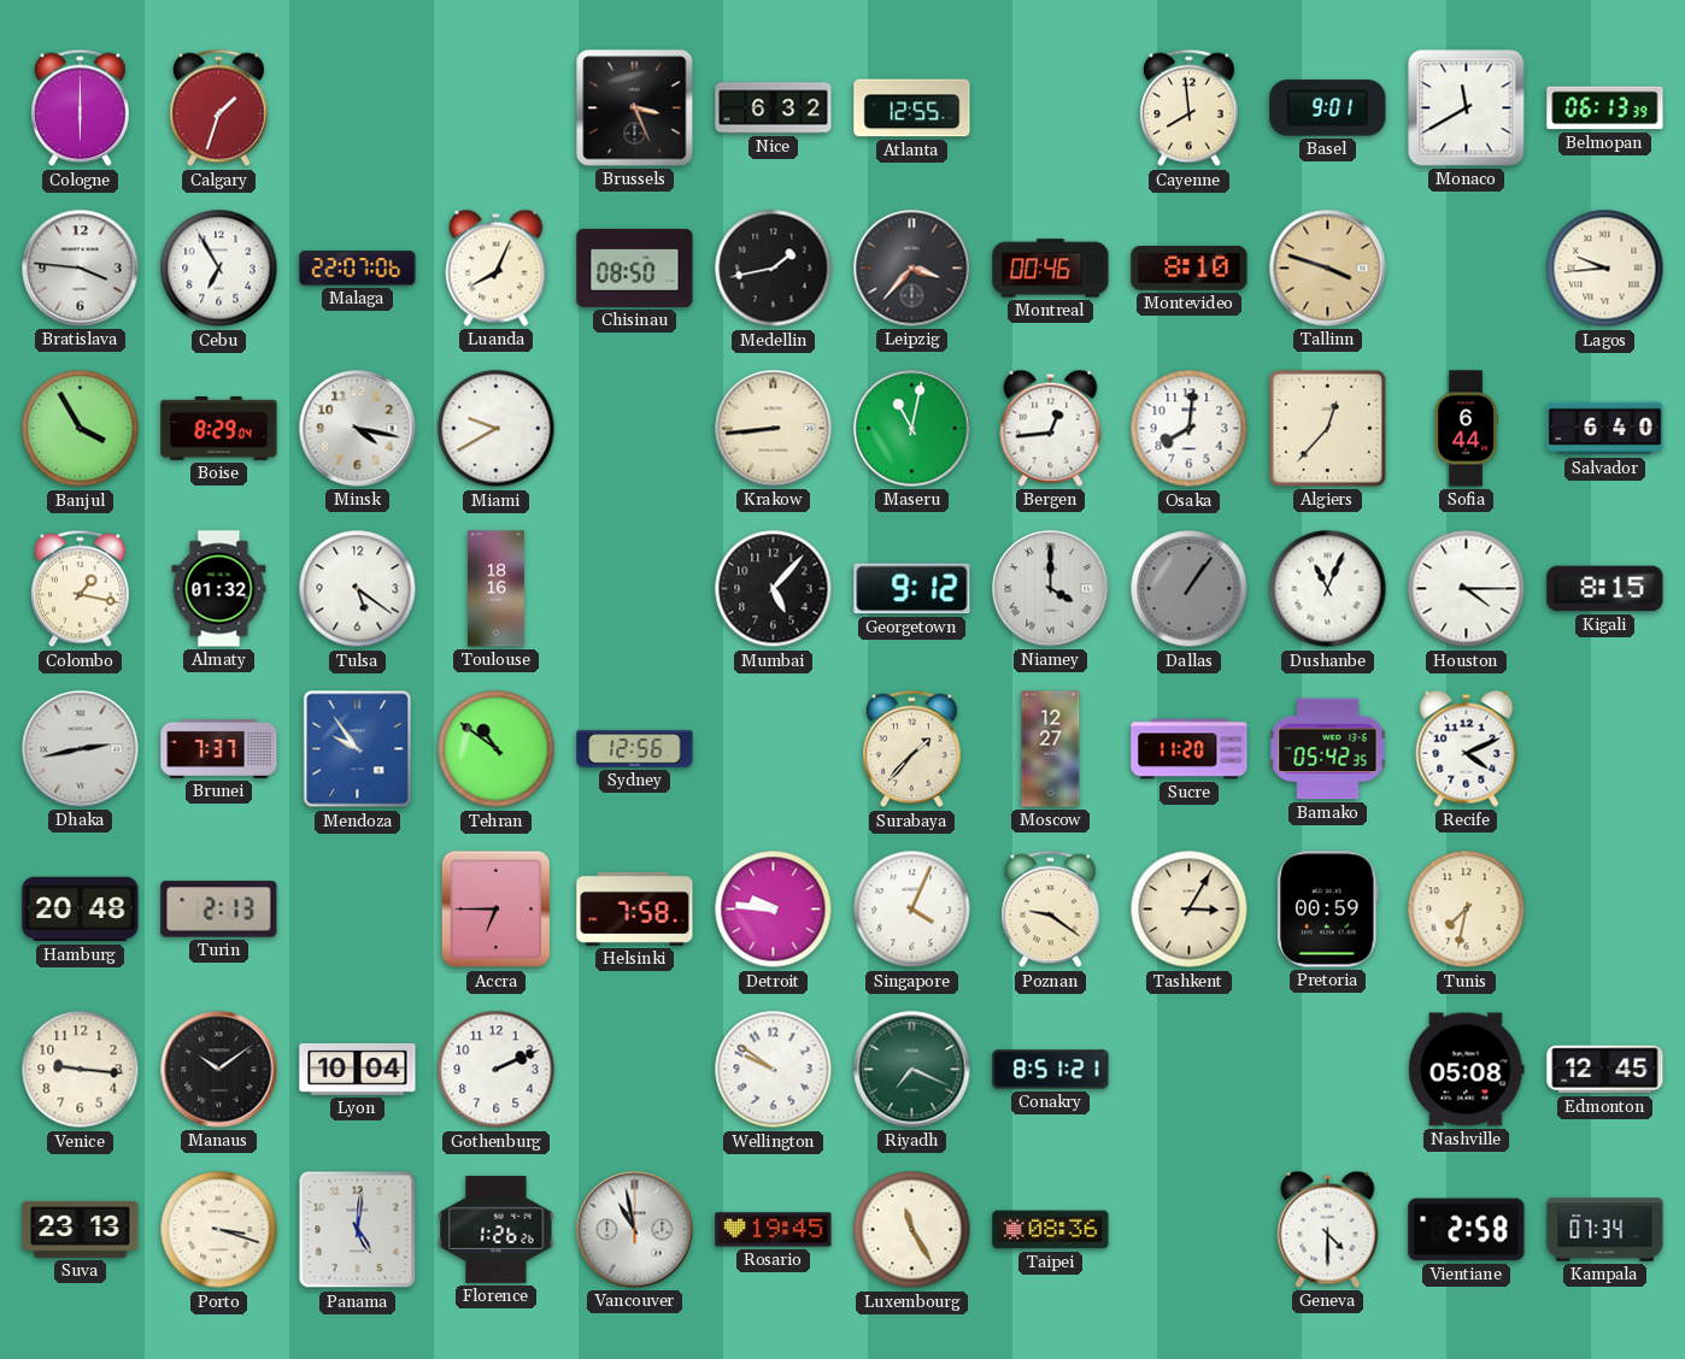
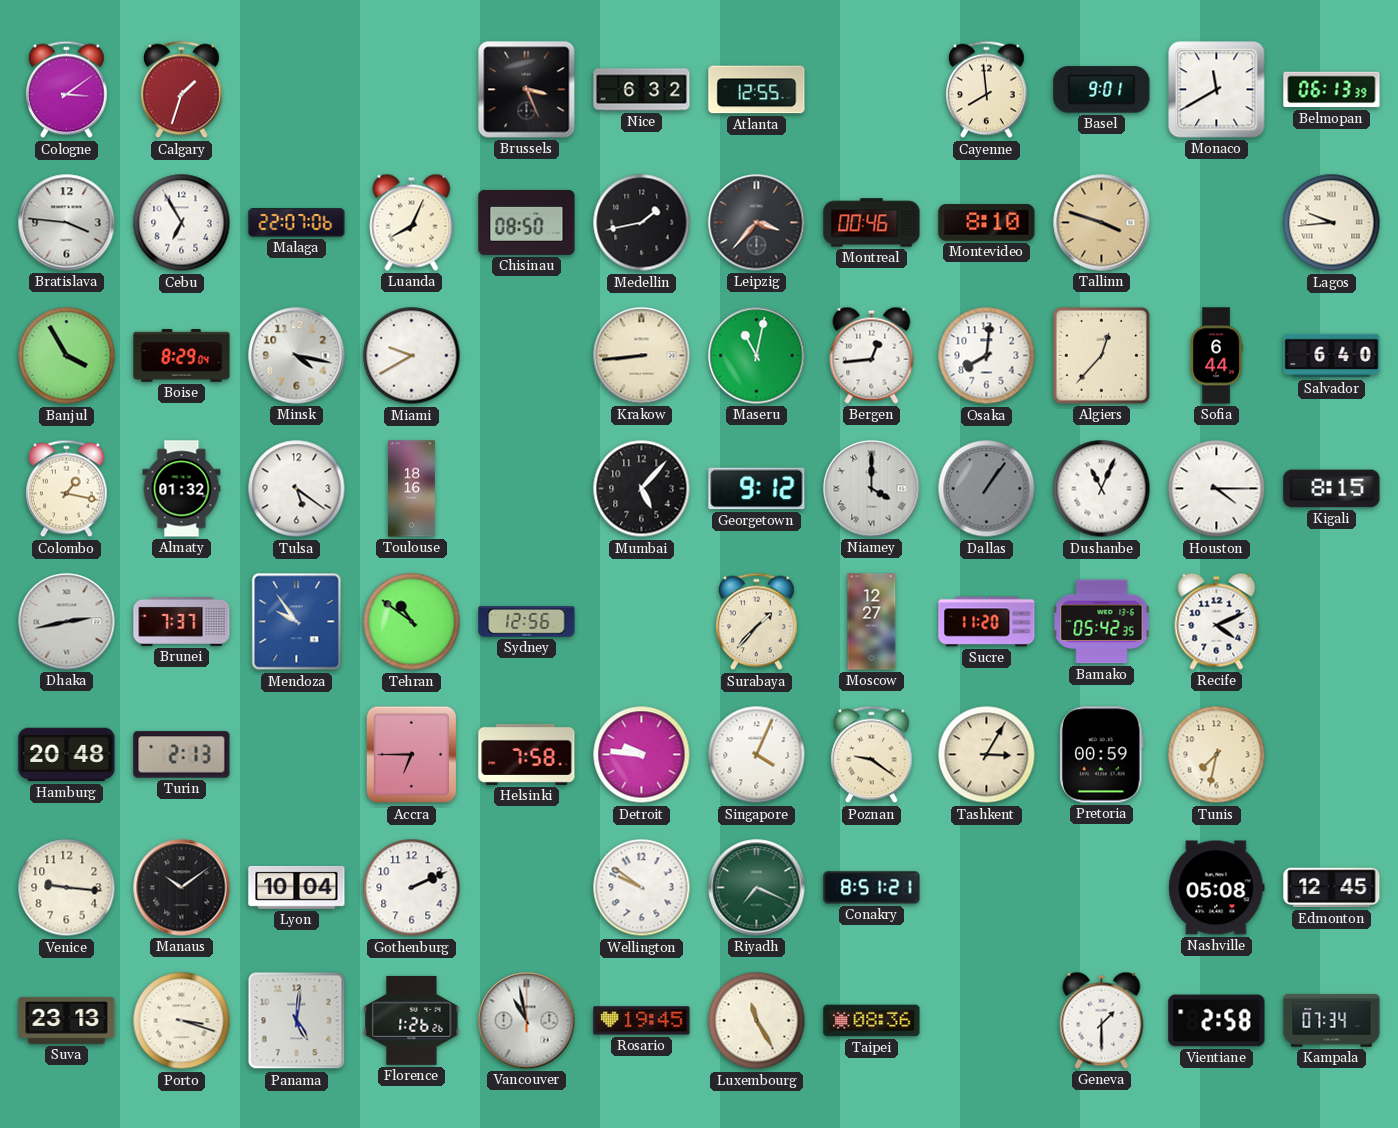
Cologne: 6:00 -> 3:09 (67, 90)
Geneva: 4:30 -> 1:30 (1102, 1020)
